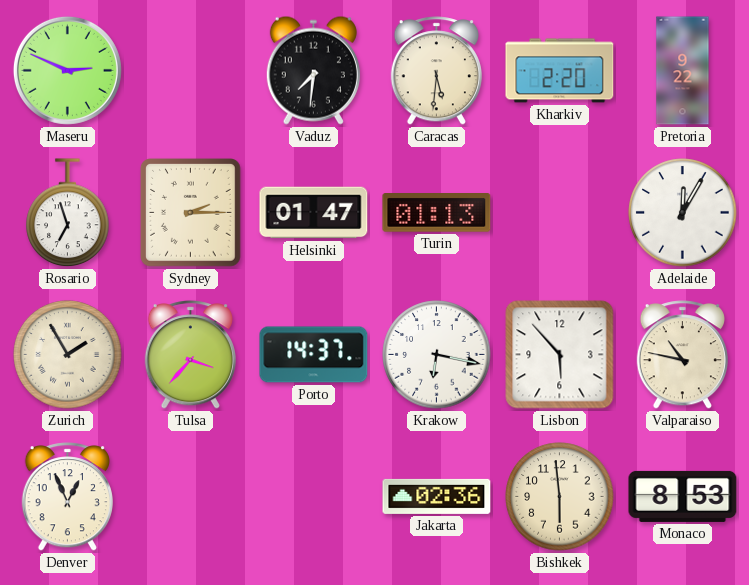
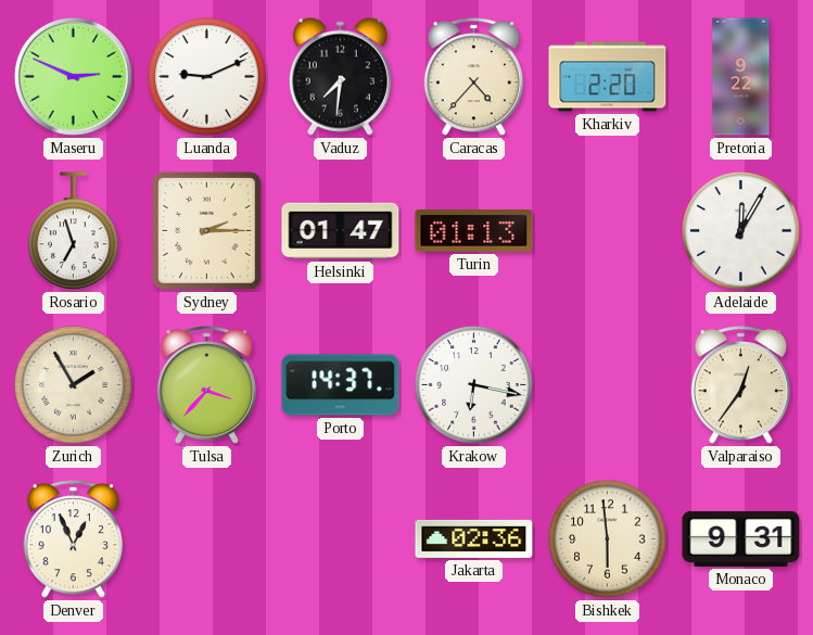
Luanda: none -> 9:11 (207, 77)
Caracas: 5:31 -> 4:37 (473, 77)
Lisbon: 5:53 -> none (560, 355)
Valparaiso: 10:47 -> 12:36 (740, 385)
Monaco: 8:53 -> 9:31 (741, 538)
